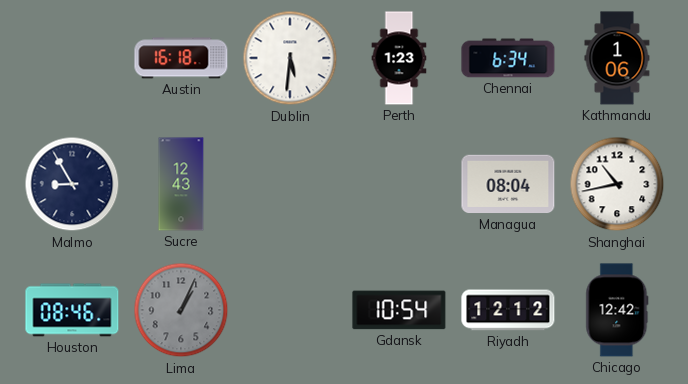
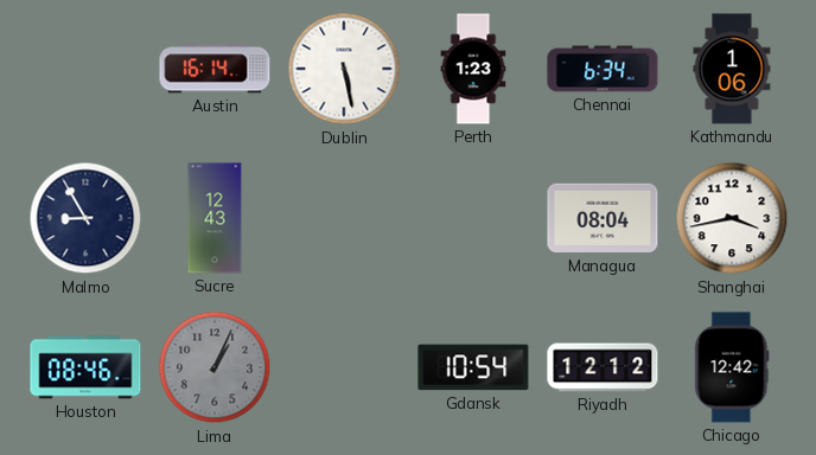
Austin: 16:18 -> 16:14 (215, 69)
Dublin: 5:31 -> 5:28 (344, 69)
Shanghai: 10:43 -> 3:43 (732, 218)
